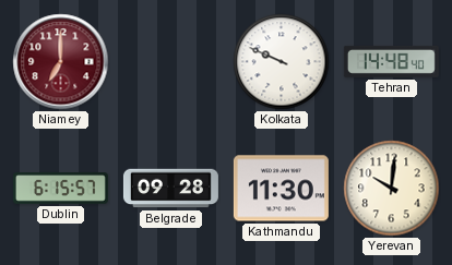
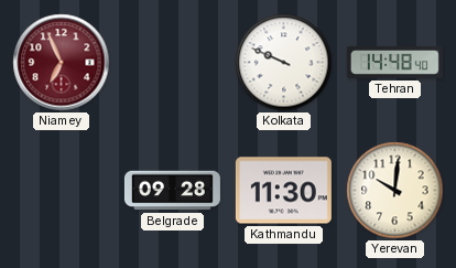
Niamey: 7:00 -> 6:56 (62, 63)
Dublin: 6:15 -> none (60, 189)
